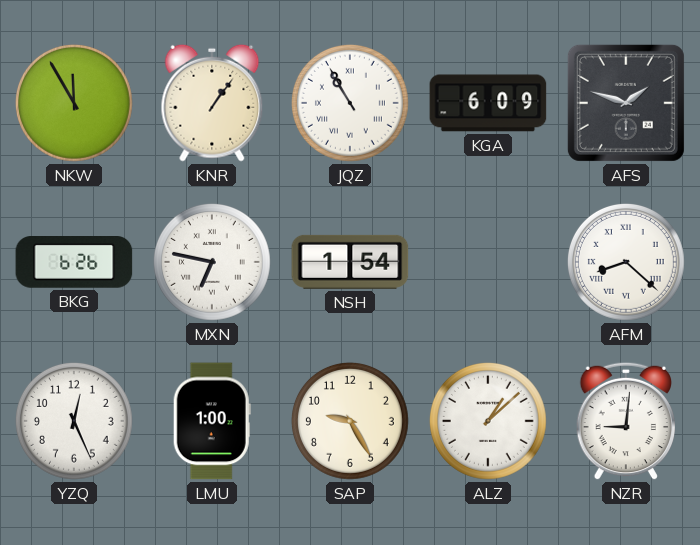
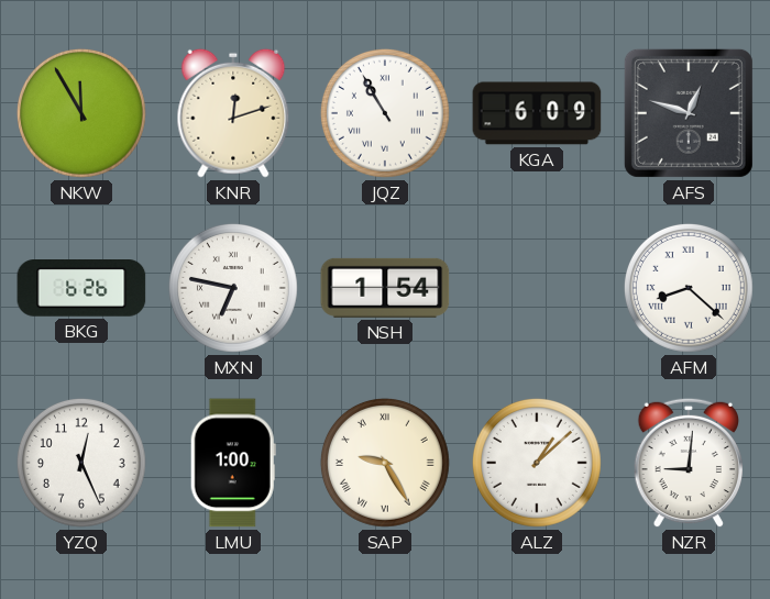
KNR: 1:06 -> 12:12 (233, 113)
AFS: 1:48 -> 12:48 (689, 113)
SAP numerals: Arabic -> Roman (385, 463)
